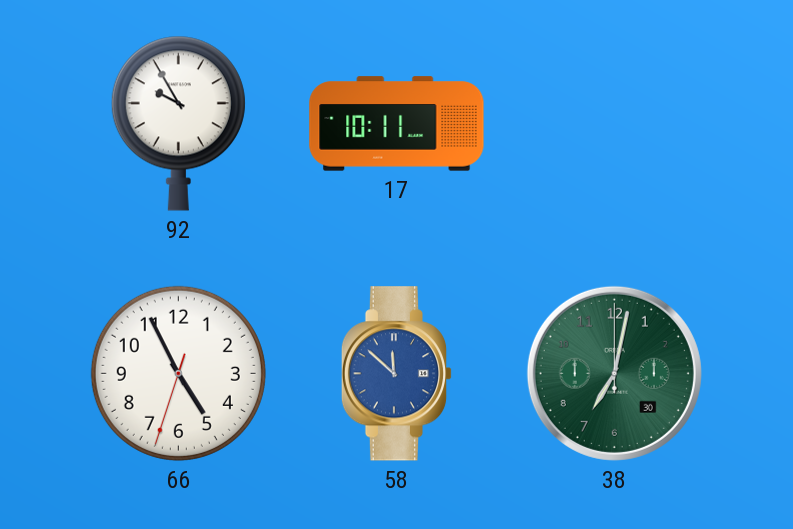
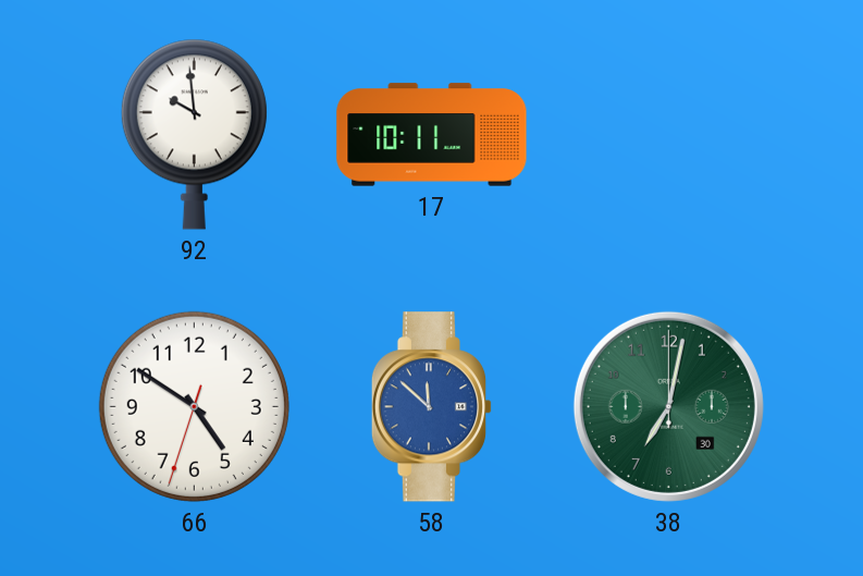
92: 9:55 -> 9:59 (194, 134)
66: 4:55 -> 4:50 (194, 406)
